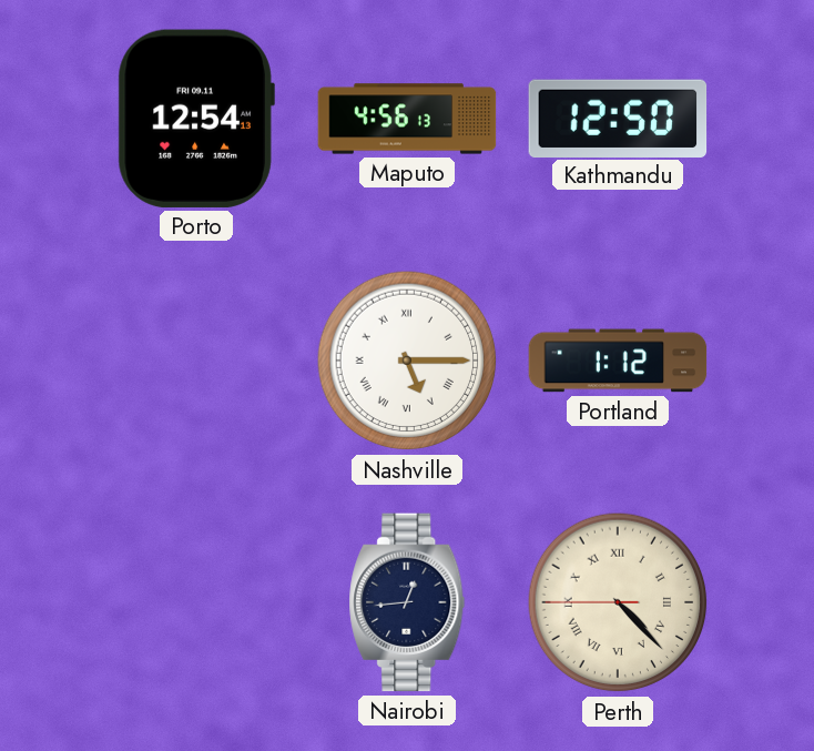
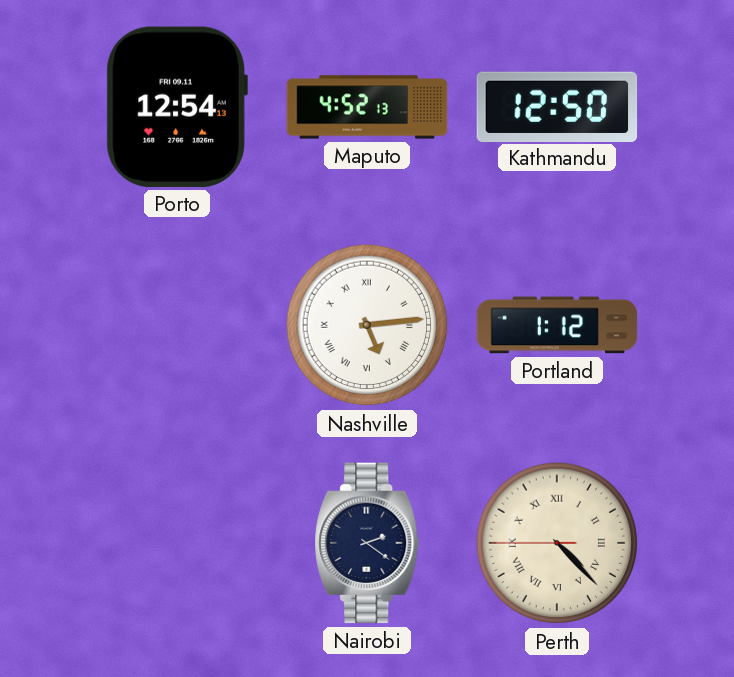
Maputo: 4:56 -> 4:52 (367, 107)
Nashville: 5:15 -> 5:14 (367, 325)
Nairobi: 12:44 -> 2:21 (367, 543)
